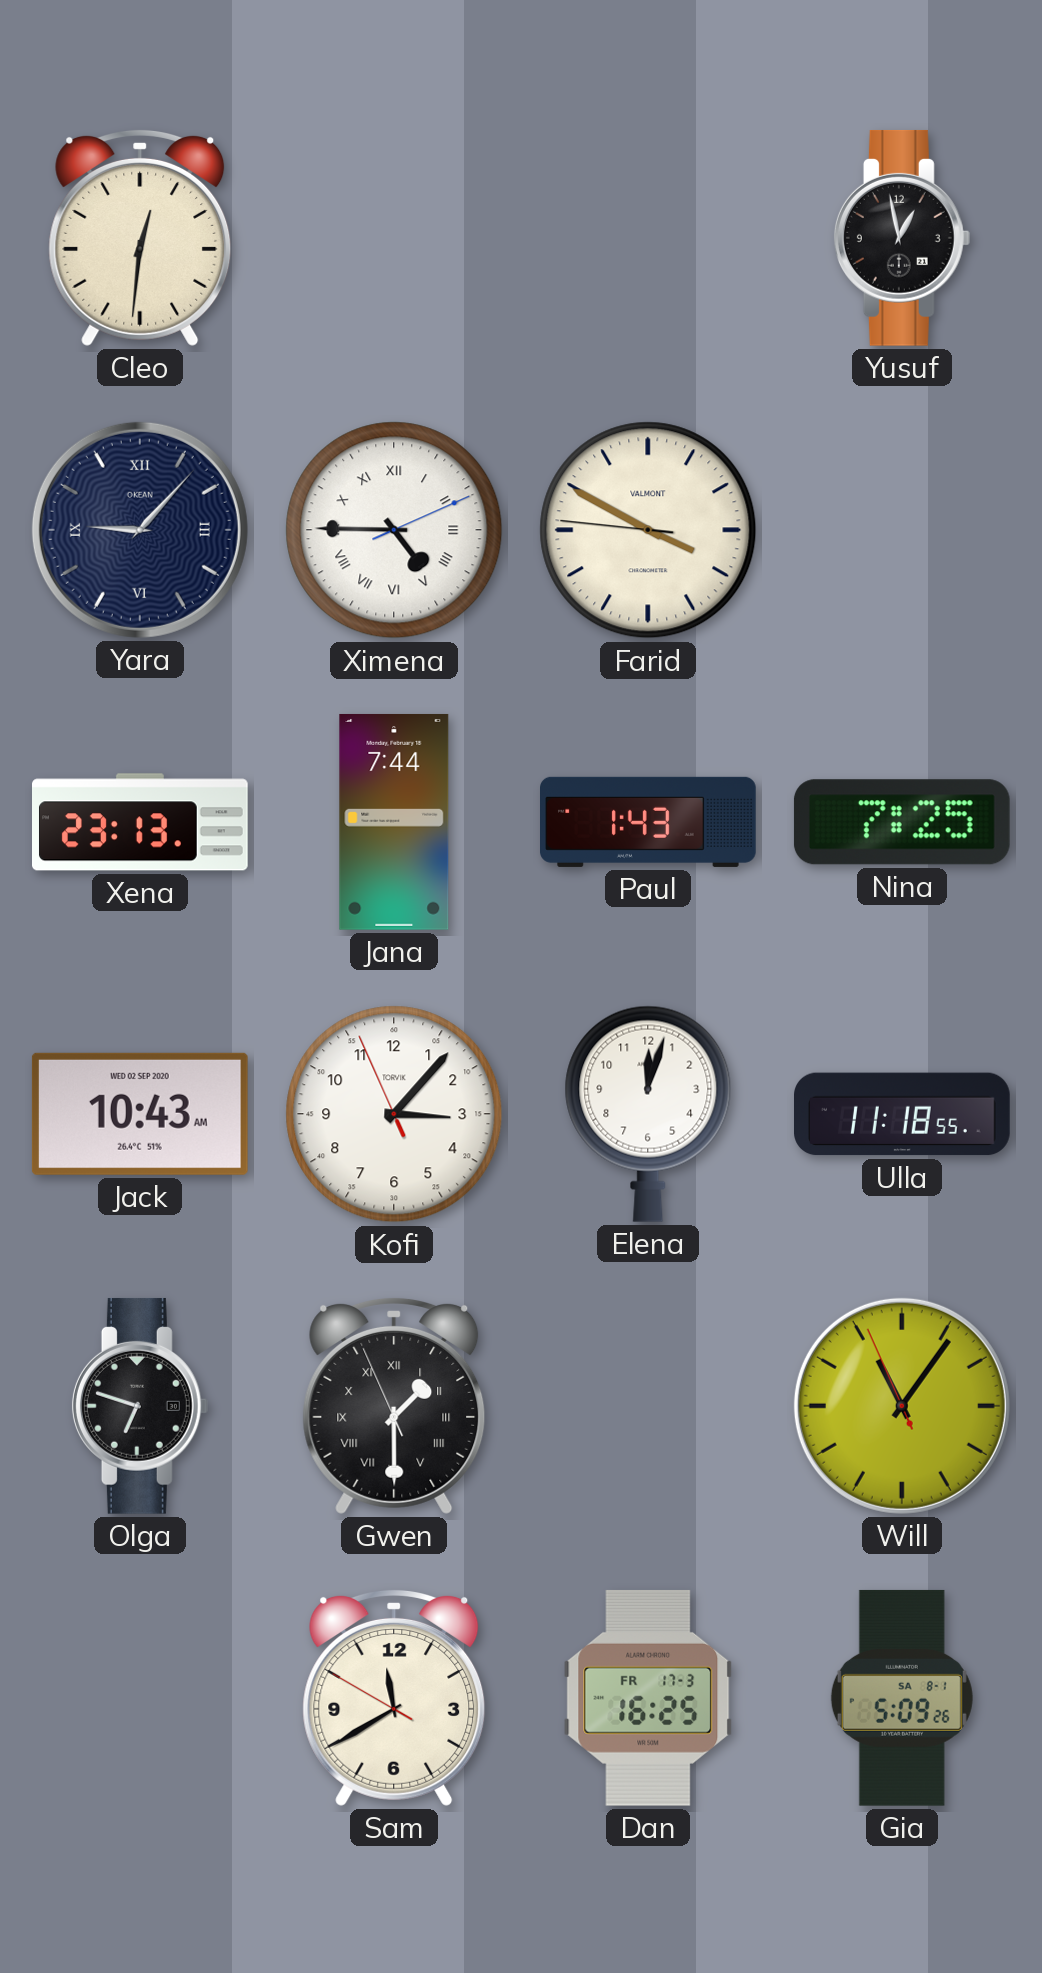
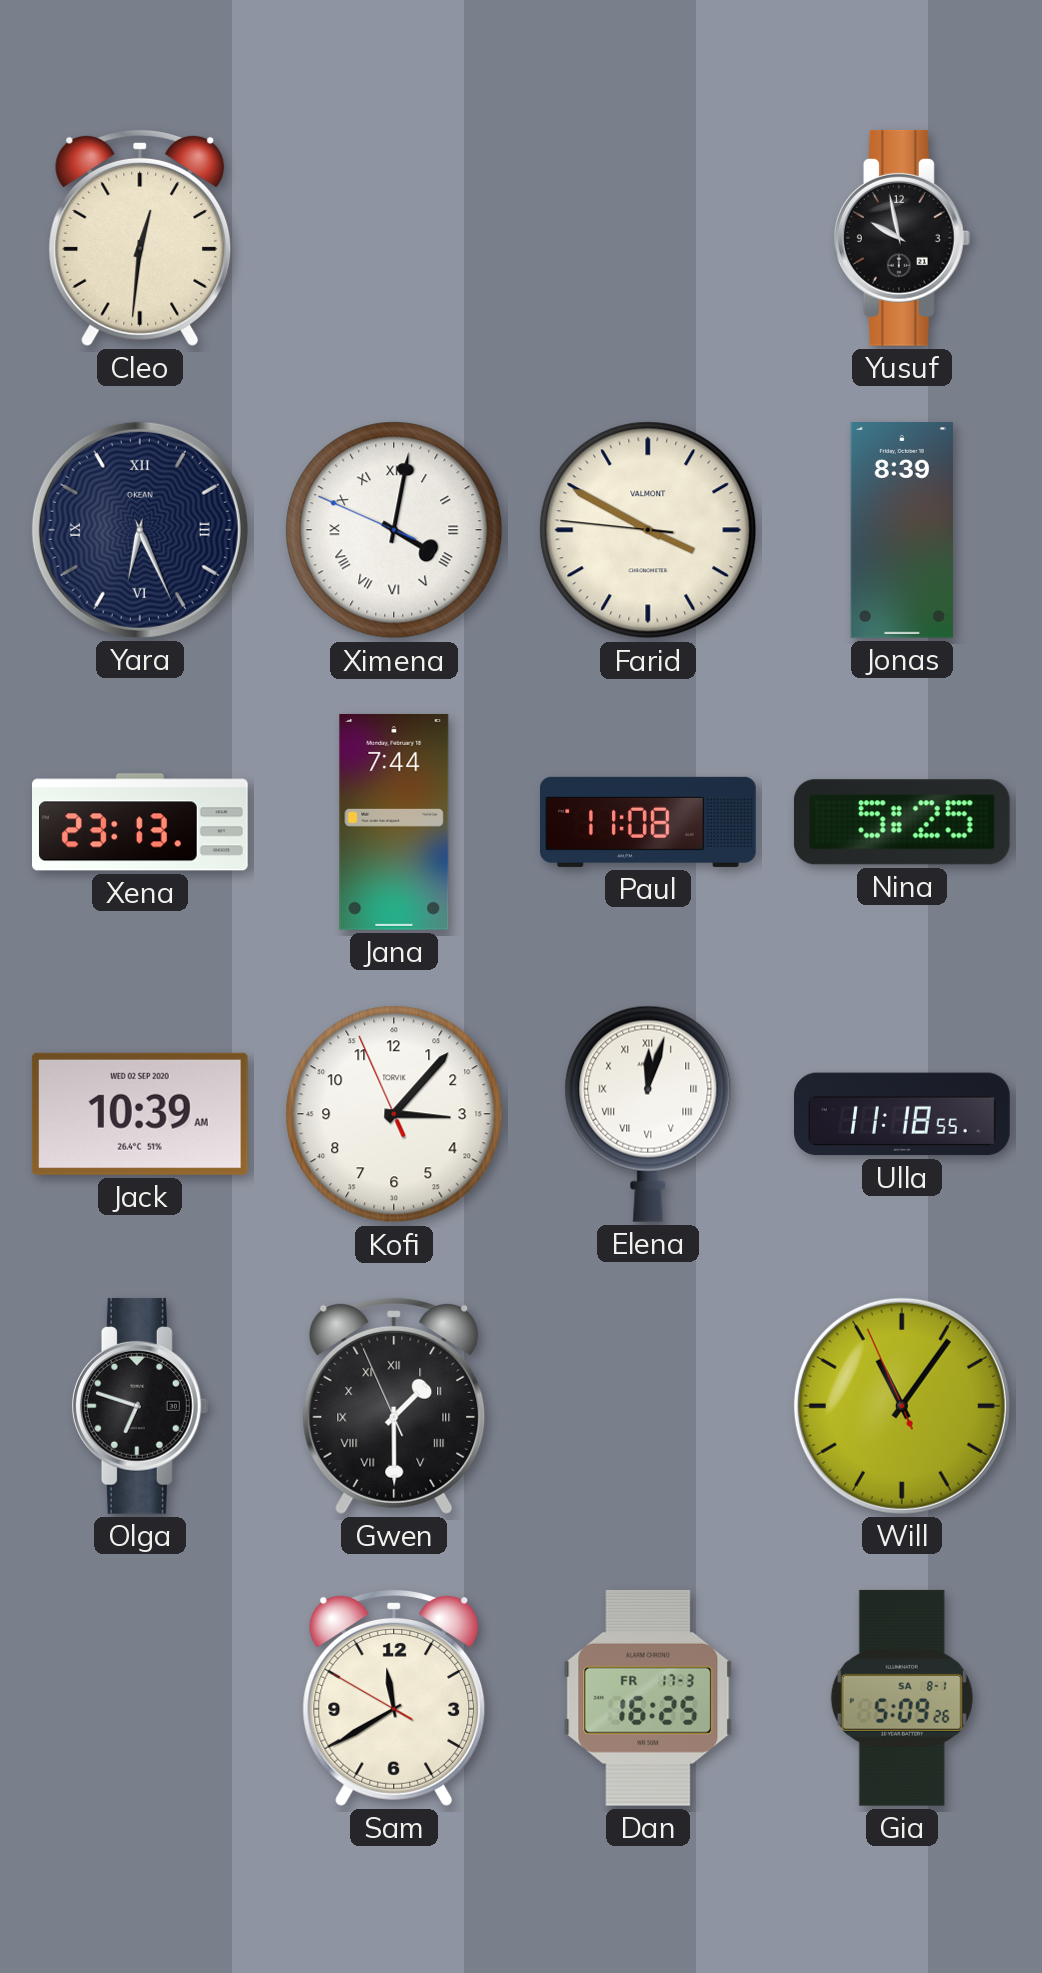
Yusuf: 12:58 -> 9:58 (902, 238)
Yara: 9:07 -> 6:26 (140, 530)
Ximena: 4:45 -> 4:01 (394, 530)
Jonas: none -> 8:39 (902, 531)
Paul: 1:43 -> 11:08 (649, 822)
Nina: 7:25 -> 5:25 (902, 822)
Jack: 10:43 -> 10:39 (140, 1114)
Elena numerals: Arabic -> Roman (648, 1114)
